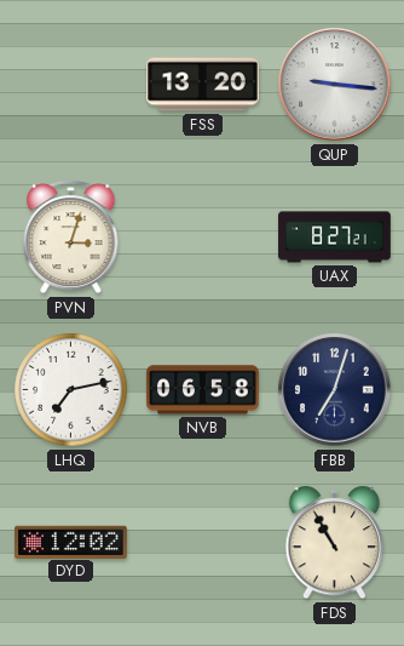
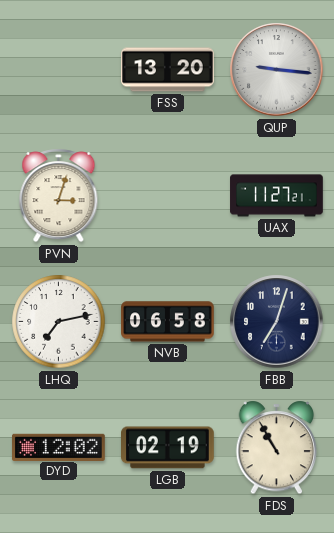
UAX: 8:27 -> 11:27 (277, 196)
LGB: none -> 02:19 (168, 448)
